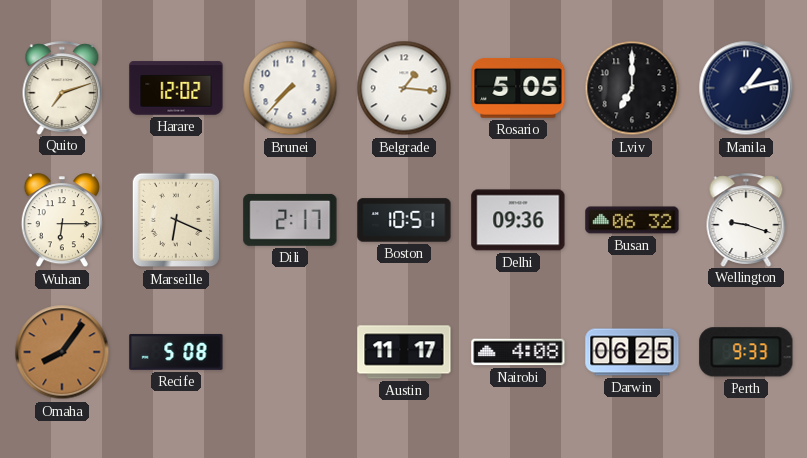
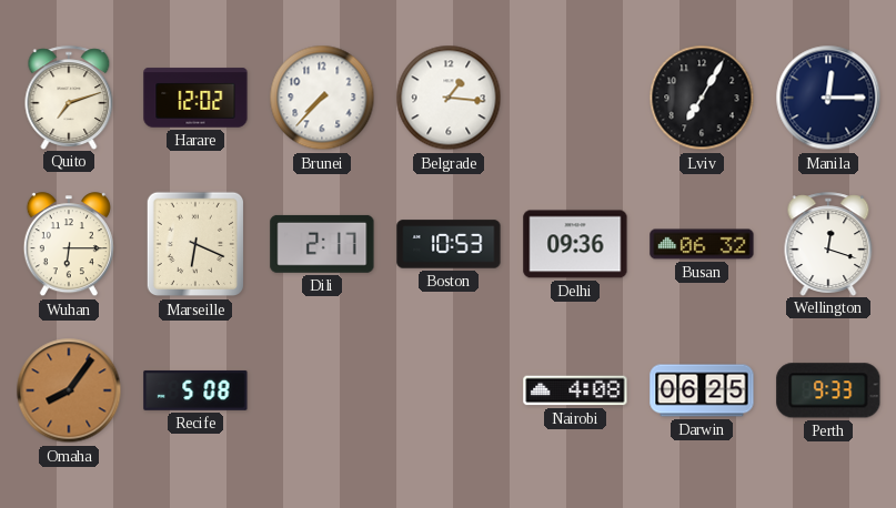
Rosario: 5:05 -> none (518, 89)
Lviv: 7:00 -> 7:05 (702, 98)
Manila: 1:13 -> 12:15 (828, 98)
Boston: 10:51 -> 10:53 (449, 244)
Wellington: 9:18 -> 12:18 (828, 244)
Austin: 11:17 -> none (404, 352)
